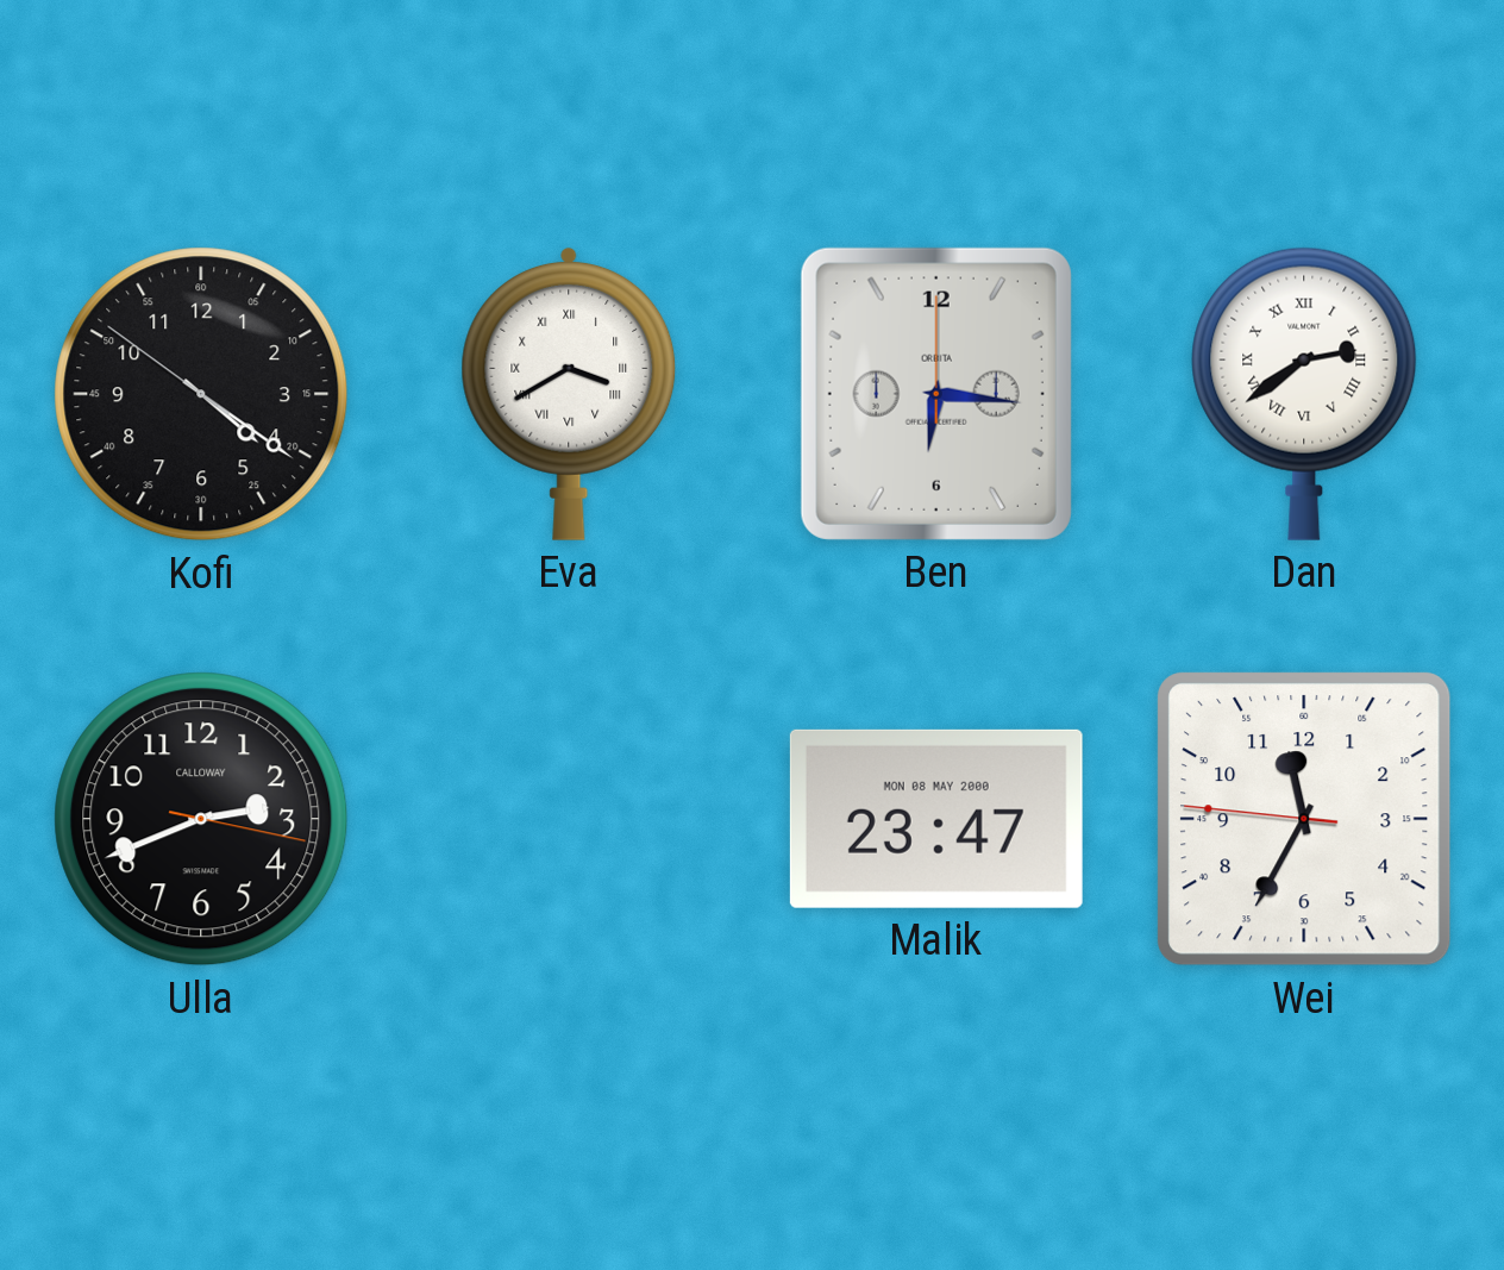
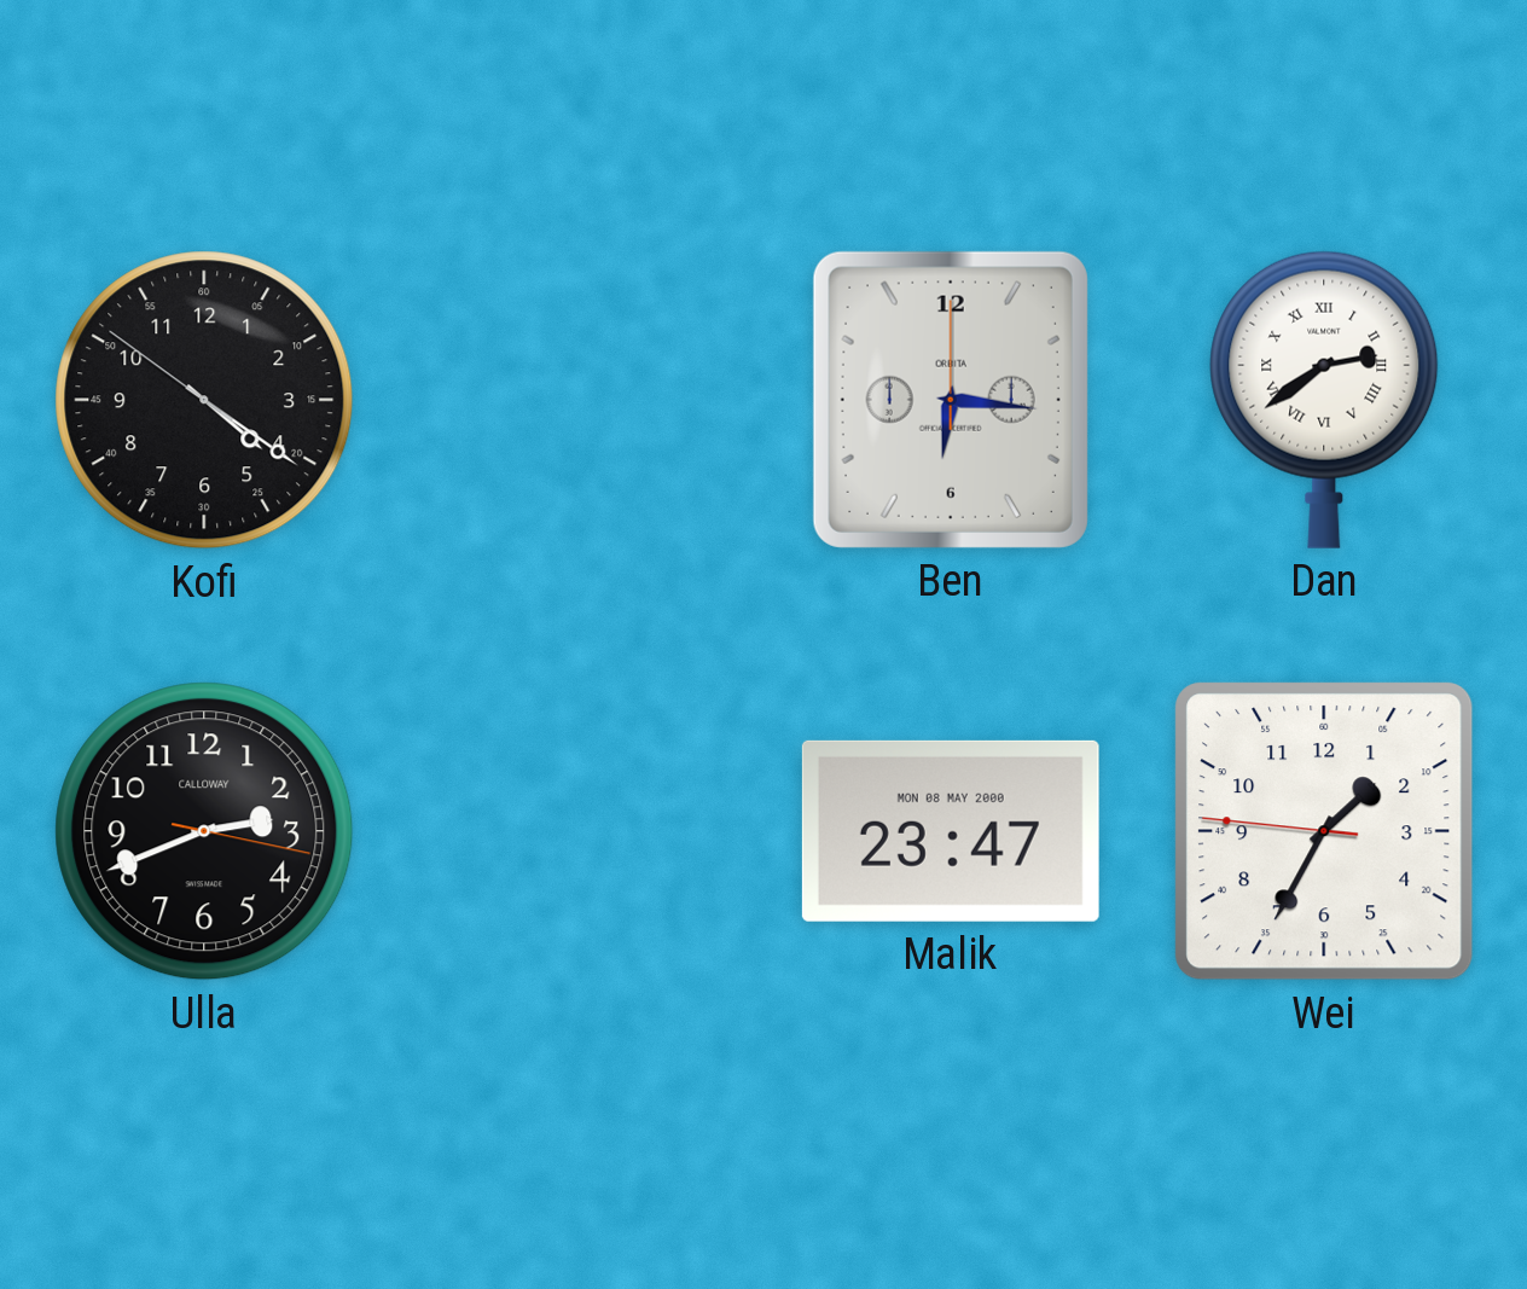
Eva: 3:40 -> none (569, 393)
Wei: 11:34 -> 1:34 (1324, 831)
